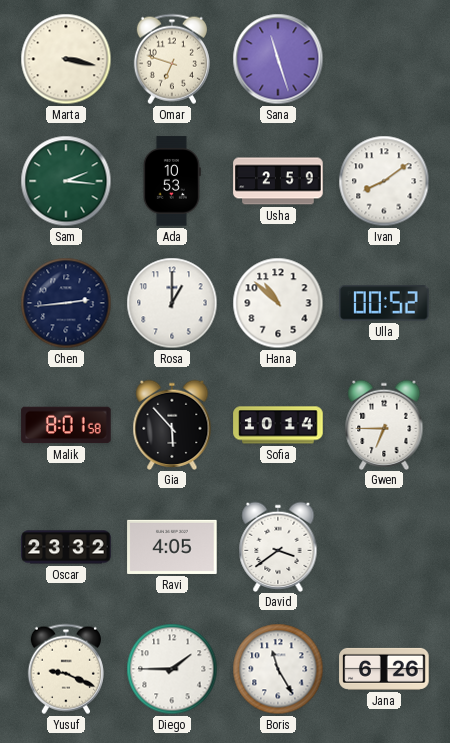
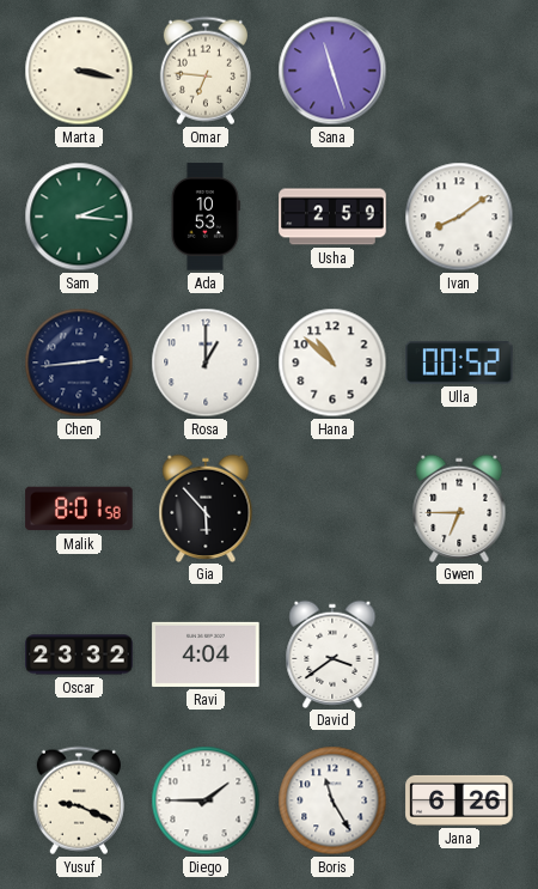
Omar: 6:48 -> 6:46 (206, 71)
Sofia: 10:14 -> none (278, 425)
Ravi: 4:05 -> 4:04 (206, 654)
